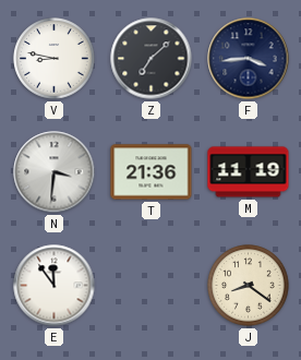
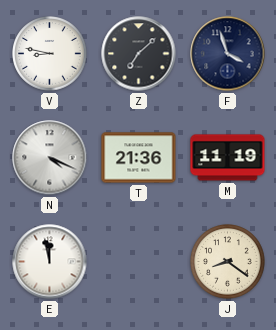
F: 3:44 -> 3:57 (228, 54)
N: 3:31 -> 4:19 (50, 158)
E: 11:54 -> 11:58 (50, 262)
